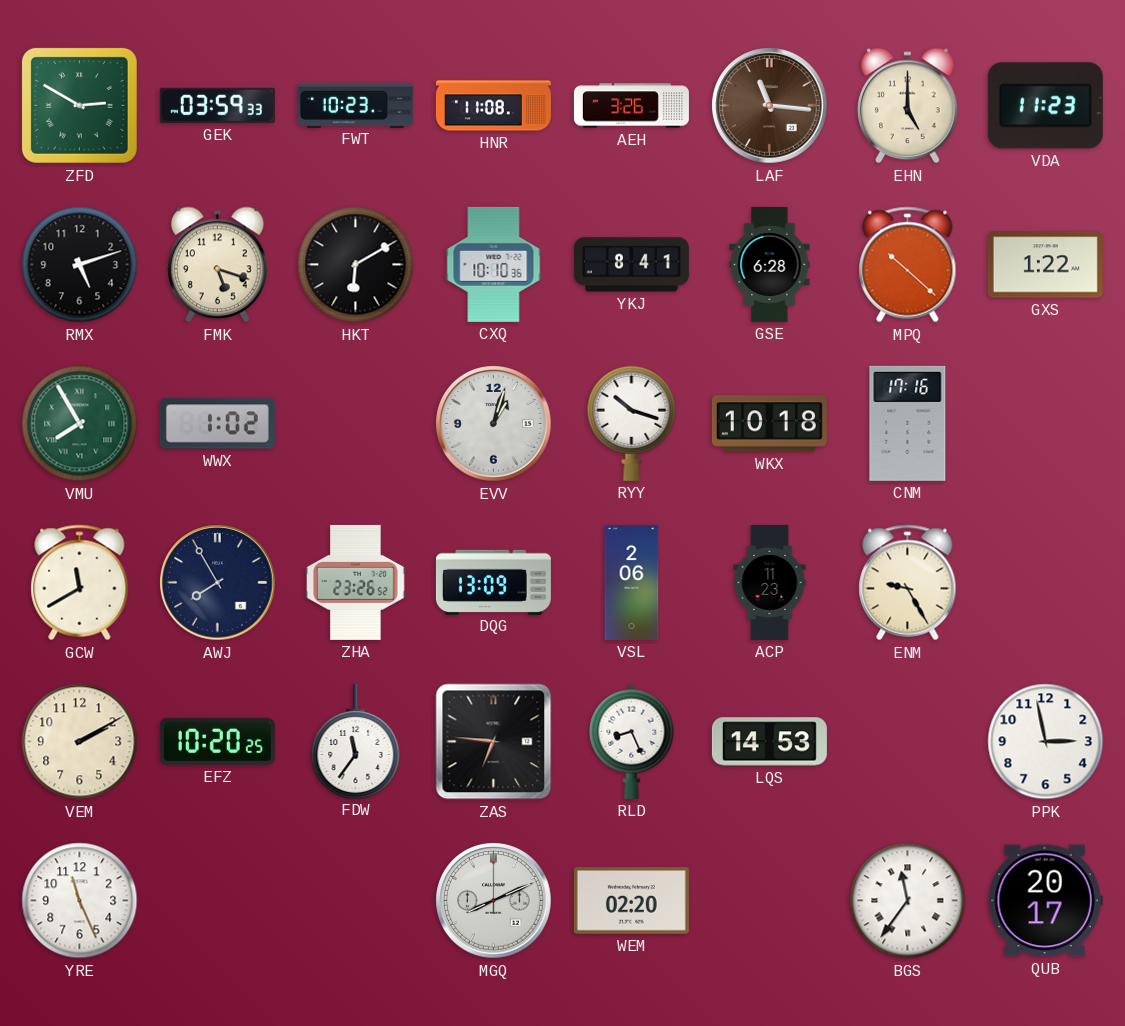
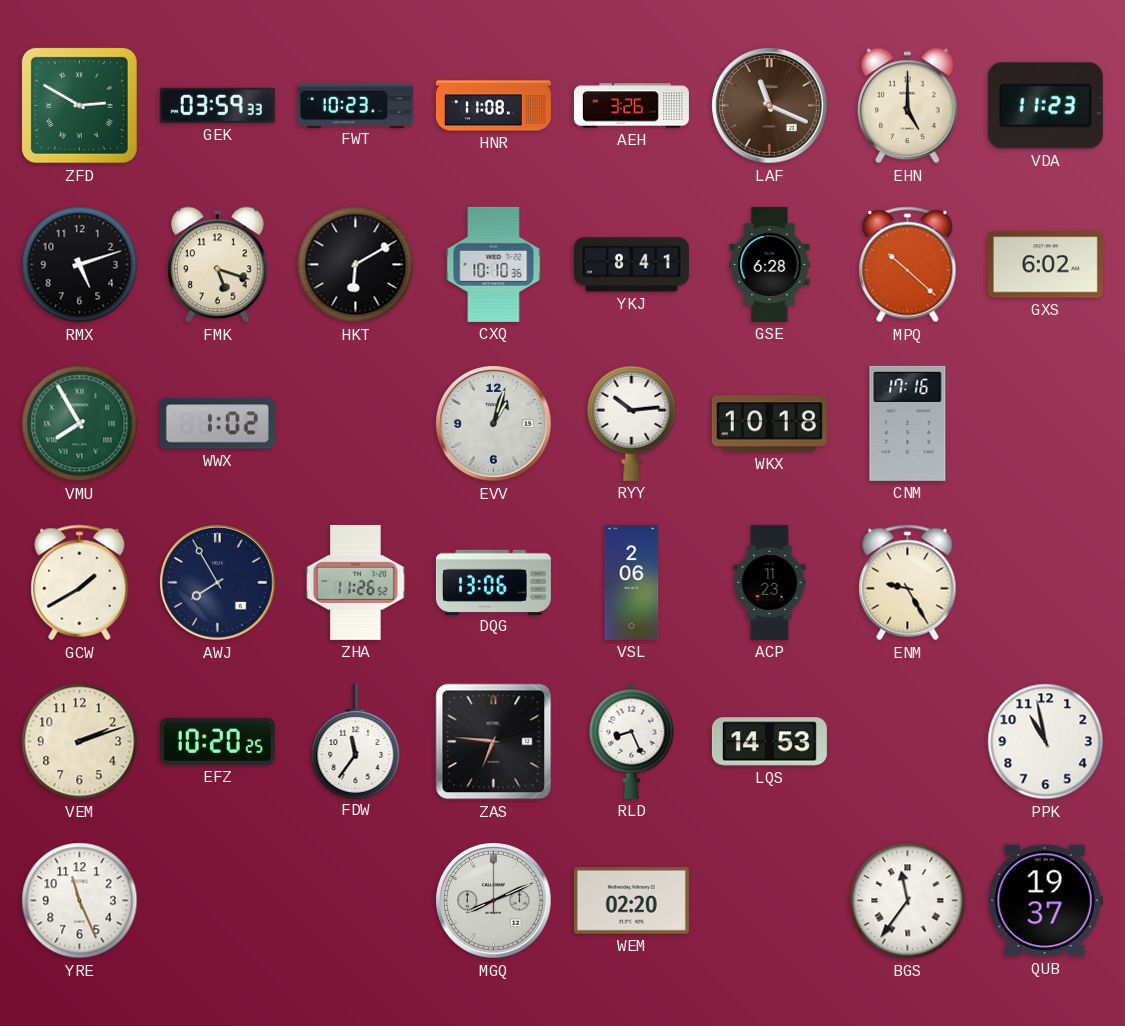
LAF: 11:16 -> 11:19 (770, 106)
GXS: 1:22 -> 6:02 (1045, 265)
RYY: 10:18 -> 10:14 (632, 423)
GCW: 11:40 -> 1:40 (80, 583)
ZHA: 23:26 -> 11:26 (356, 582)
DQG: 13:09 -> 13:06 (493, 582)
VEM: 2:10 -> 2:12 (80, 742)
PPK: 2:58 -> 10:58 (1046, 742)
QUB: 20:17 -> 19:37 (1045, 901)
